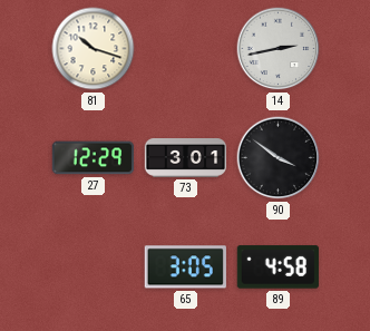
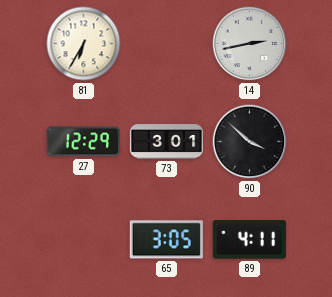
81: 10:18 -> 6:35 (84, 44)
90: 3:51 -> 3:52 (250, 142)
89: 4:58 -> 4:11 (249, 240)
